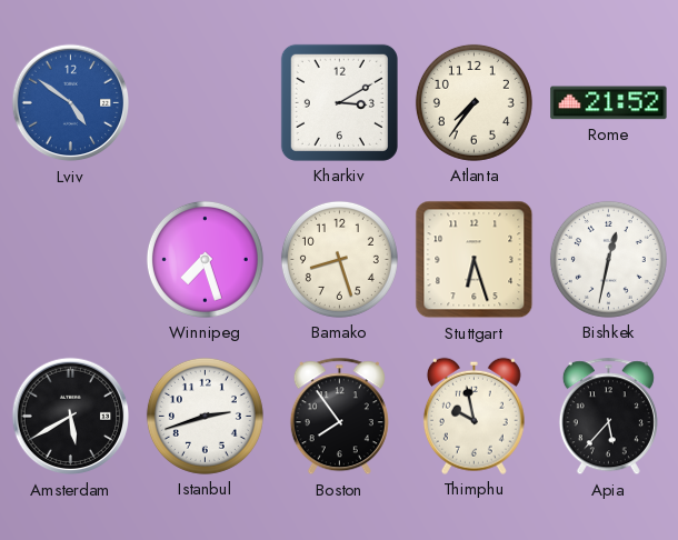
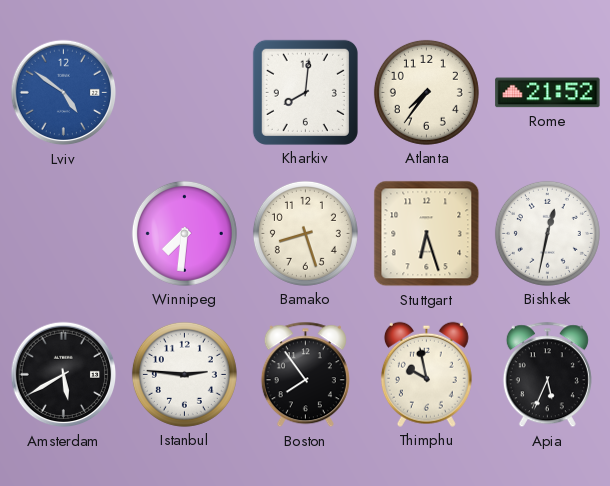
Kharkiv: 3:10 -> 8:01 (305, 92)
Winnipeg: 7:27 -> 7:31 (184, 233)
Istanbul: 2:42 -> 2:46 (184, 374)
Apia: 5:37 -> 5:34 (547, 375)
